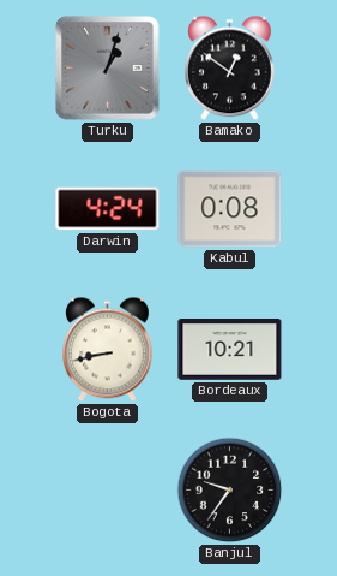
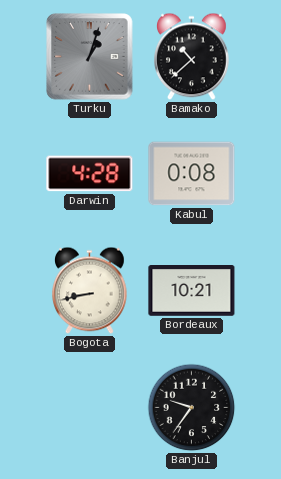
Bamako: 12:51 -> 10:38 (192, 57)
Darwin: 4:24 -> 4:28 (90, 174)
